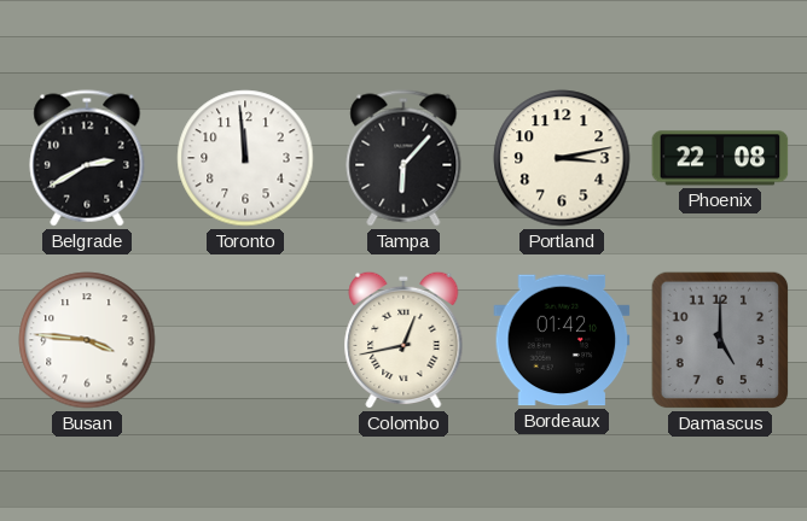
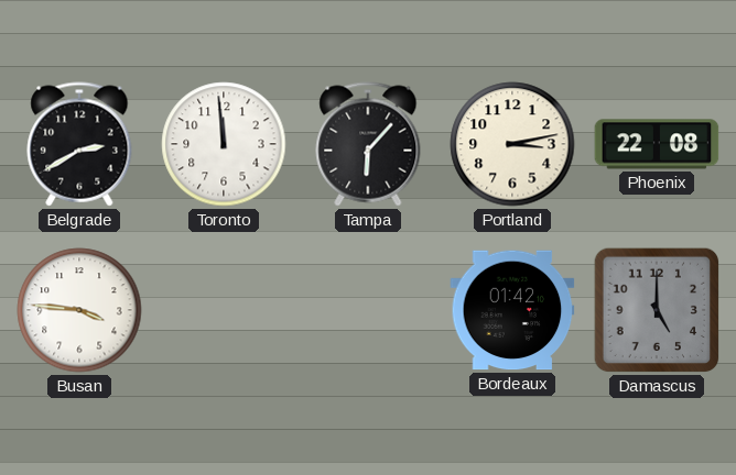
Colombo: 12:43 -> none (403, 340)
